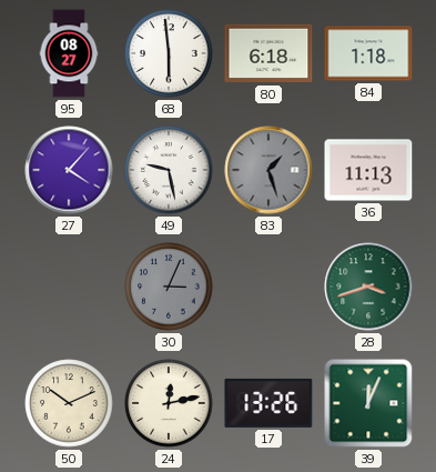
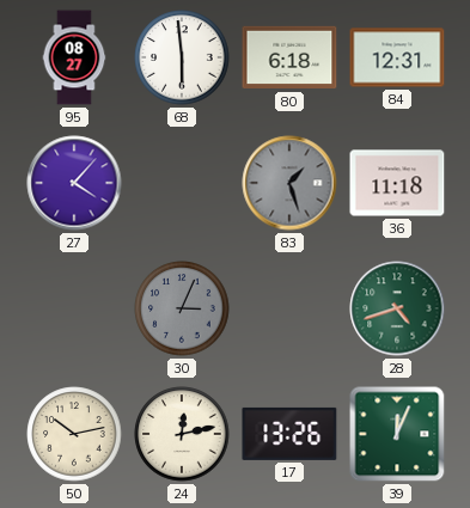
84: 1:18 -> 12:31 (397, 57)
49: 9:28 -> none (169, 170)
36: 11:13 -> 11:18 (397, 183)
28: 3:42 -> 4:42 (397, 308)
50: 10:11 -> 10:13 (74, 434)
